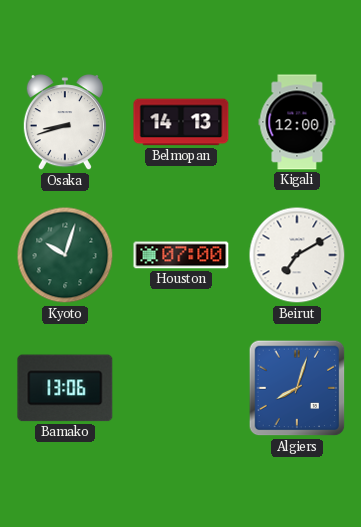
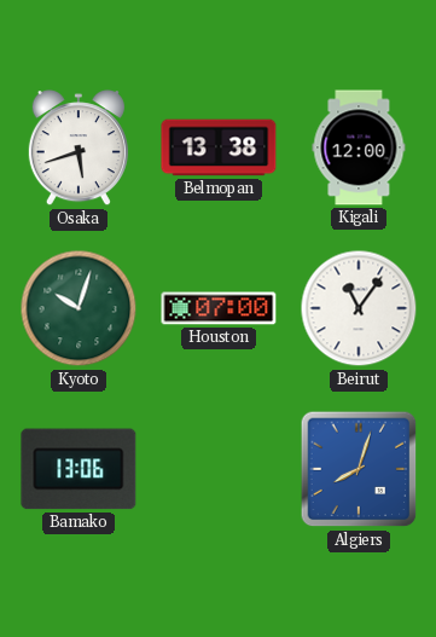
Osaka: 8:42 -> 5:42 (79, 149)
Belmopan: 14:13 -> 13:38 (219, 147)
Beirut: 7:10 -> 11:06 (359, 308)
